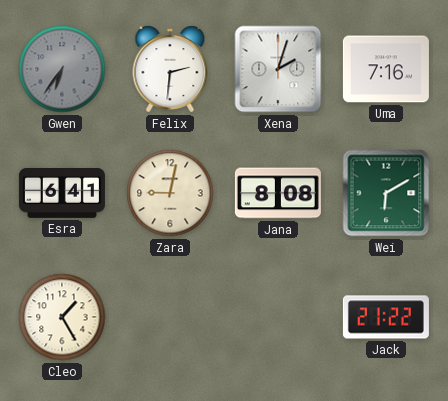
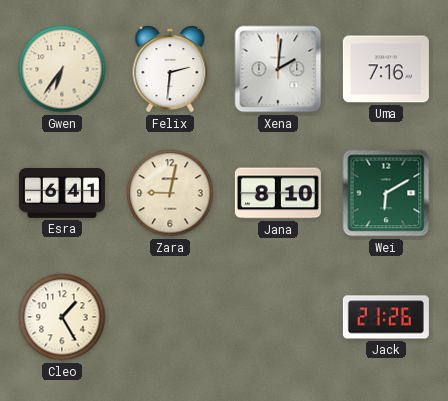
Gwen dial: grey -> cream (62, 69)
Xena: 2:03 -> 2:01 (278, 69)
Jana: 8:08 -> 8:10 (278, 193)
Jack: 21:22 -> 21:26 (386, 317)
